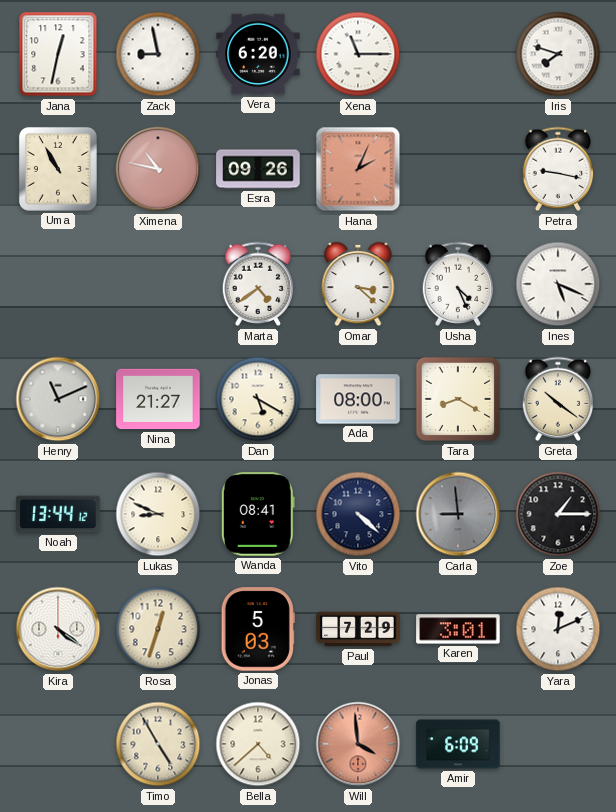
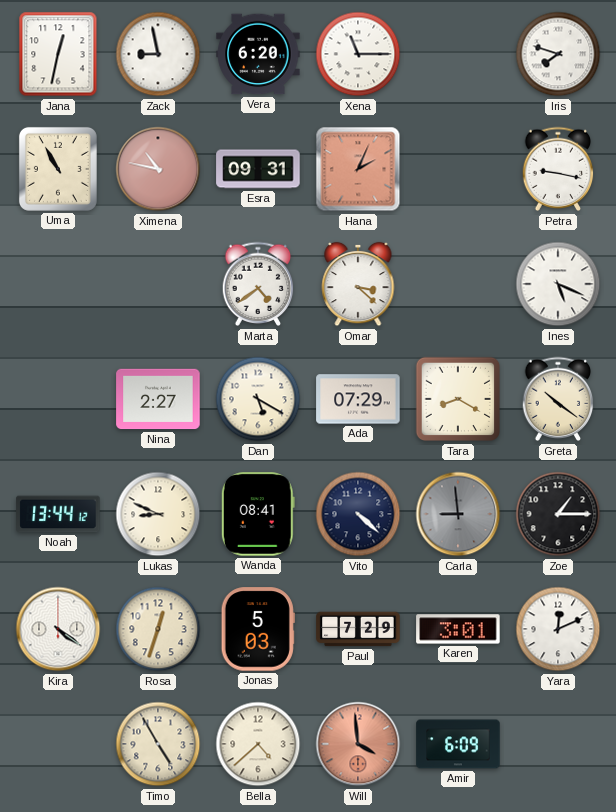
Esra: 09:26 -> 09:31 (258, 169)
Usha: 4:26 -> none (458, 284)
Henry: 11:11 -> none (58, 399)
Nina: 21:27 -> 2:27 (158, 399)
Ada: 08:00 -> 07:29 (358, 399)
